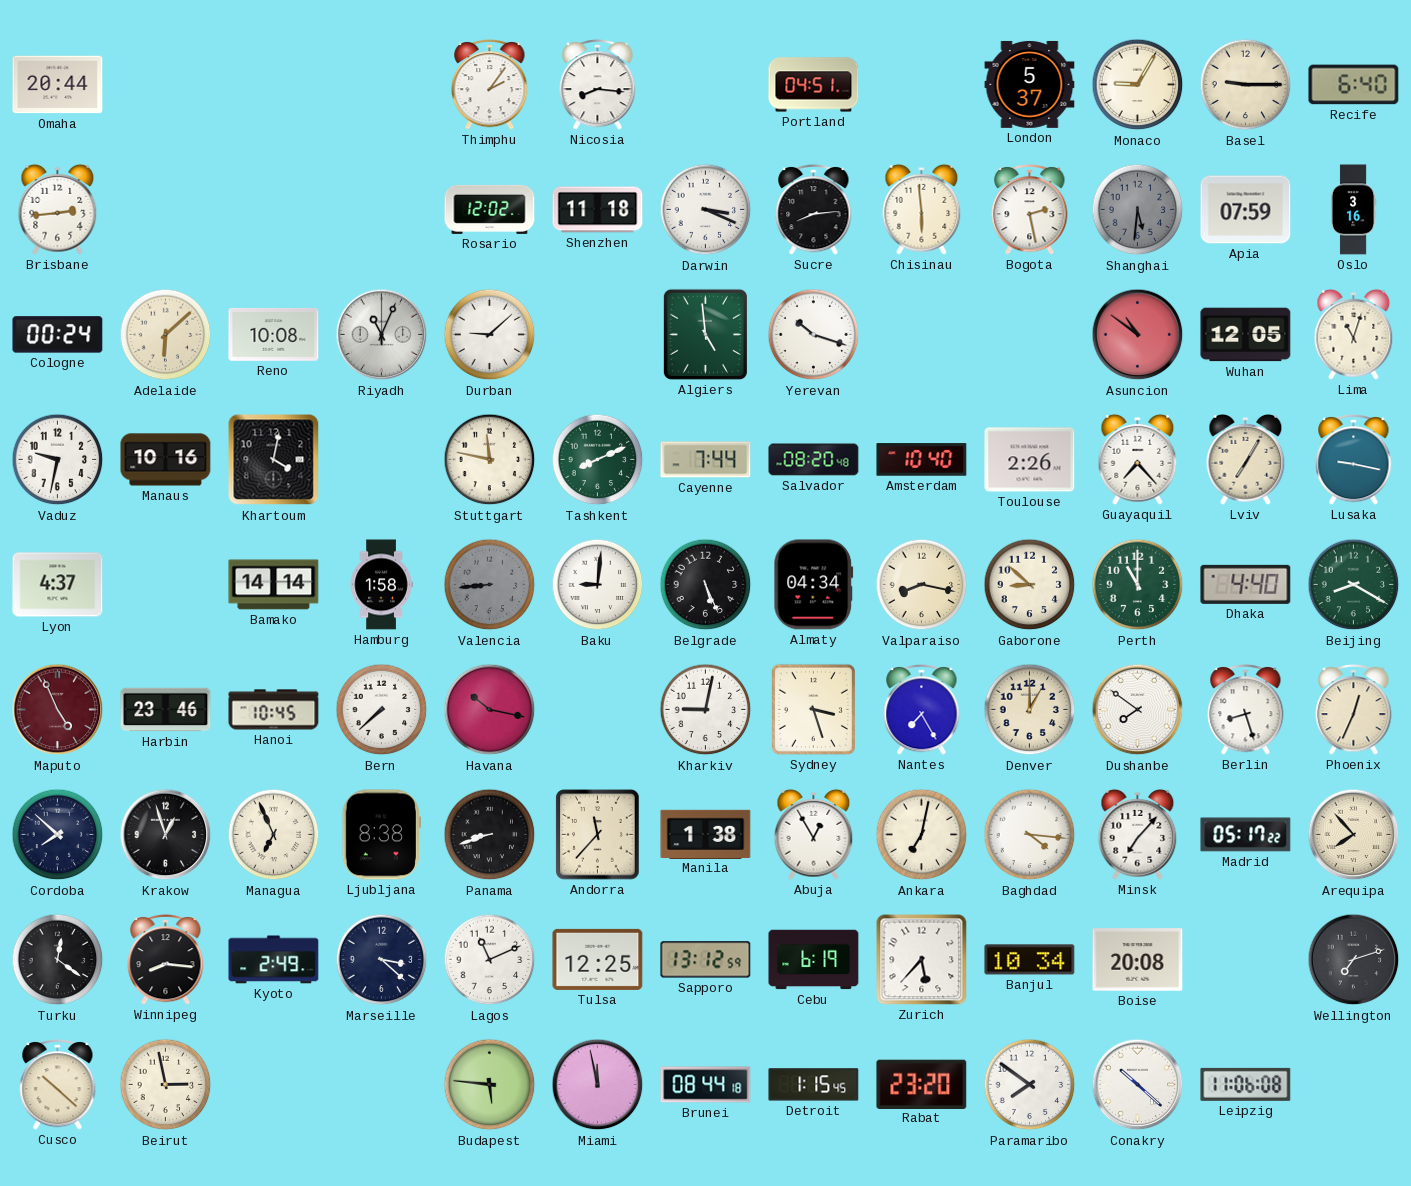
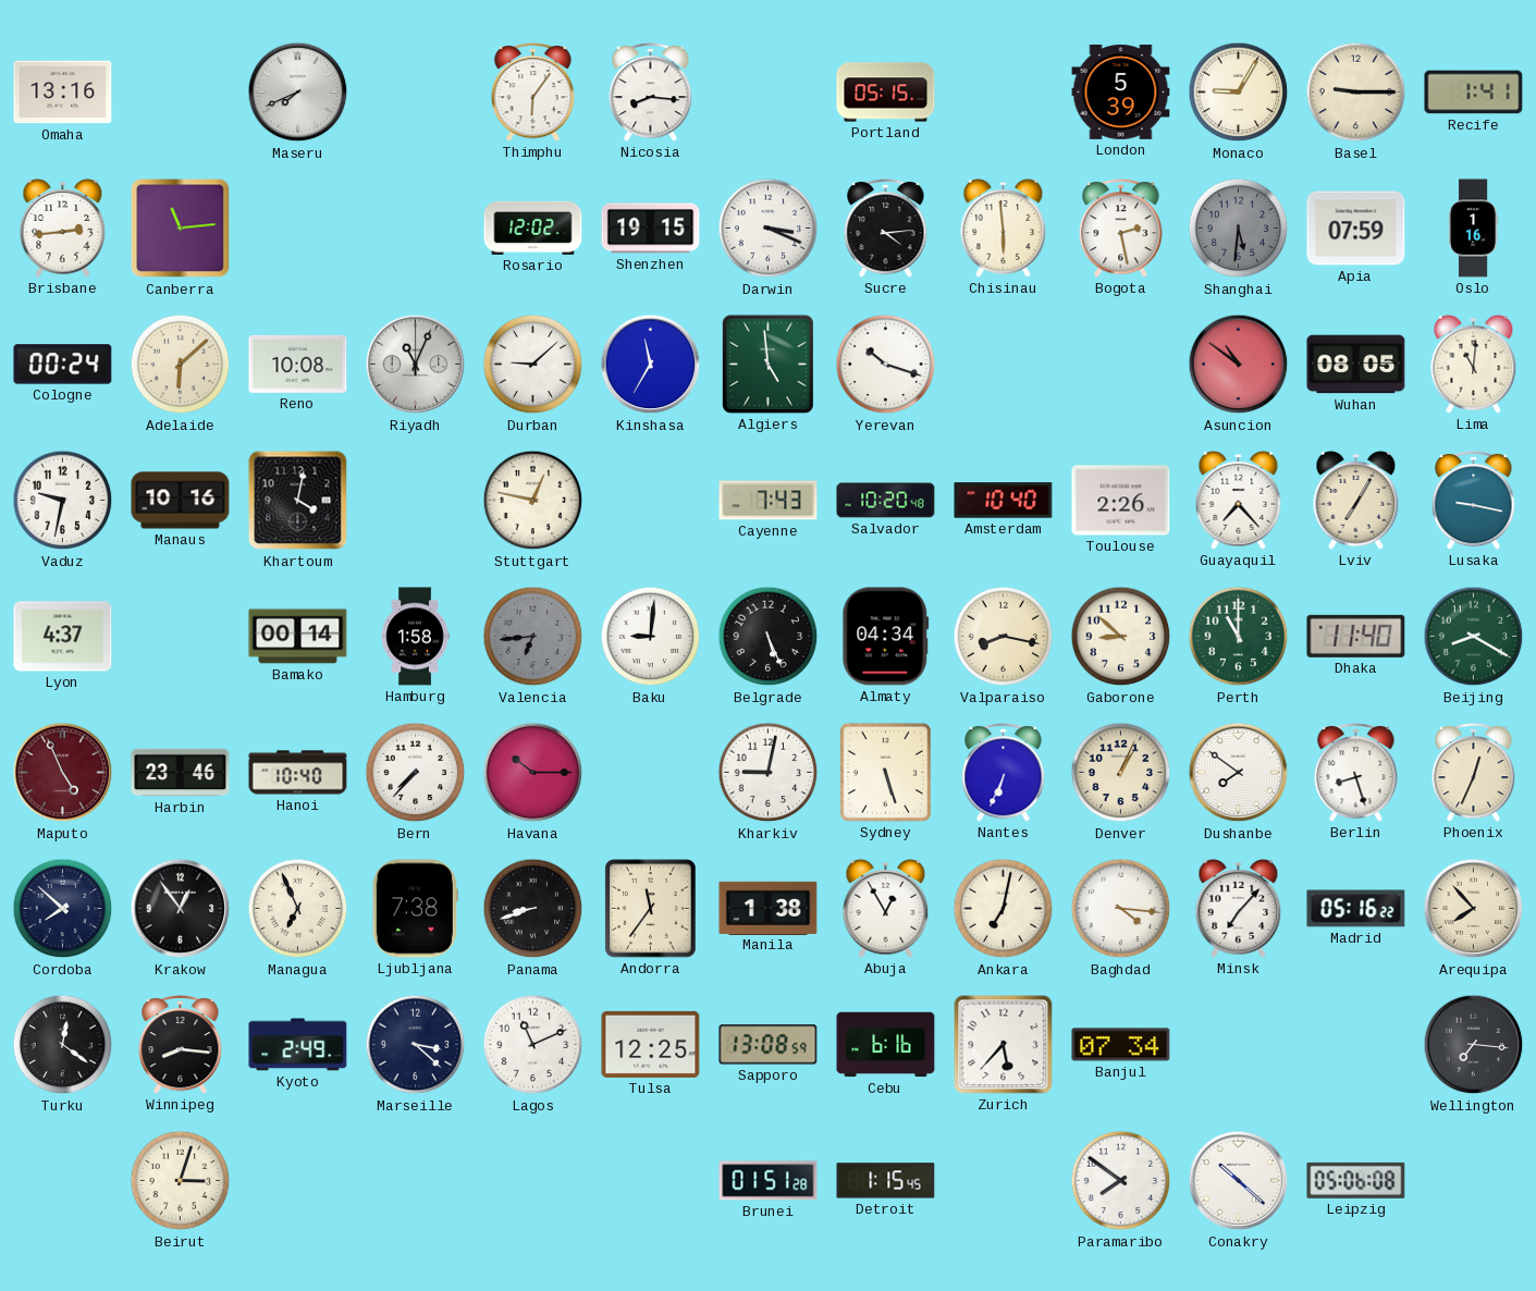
Omaha: 20:44 -> 13:16 (63, 93)
Maseru: none -> 7:41 (298, 93)
Thimphu: 2:06 -> 6:06 (533, 93)
Portland: 04:51 -> 05:15 (886, 93)
London: 5:37 -> 5:39 (1121, 93)
Recife: 6:40 -> 1:41 (1474, 93)
Canberra: none -> 11:14 (181, 229)
Shenzhen: 11:18 -> 19:15 (651, 229)
Sucre: 8:14 -> 4:14 (886, 229)
Oslo: 3:16 -> 1:16 (1473, 229)
Kinshasa: none -> 11:35 (651, 365)
Wuhan: 12:05 -> 08:05 (1356, 365)
Lima: 11:03 -> 11:01 (1474, 364)
Stuttgart: 11:47 -> 12:47 (533, 501)
Tashkent: 8:11 -> none (598, 460)
Cayenne: 7:44 -> 7:43 (769, 501)
Salvador: 08:20 -> 10:20 (886, 501)
Bamako: 14:14 -> 00:14 (298, 637)
Valencia: 8:44 -> 6:44 (533, 637)
Dhaka: 4:40 -> 11:40 (1356, 636)
Hanoi: 10:45 -> 10:40 (298, 773)
Bern: 7:38 -> 7:37 (416, 773)
Havana: 10:17 -> 10:15 (533, 773)
Sydney: 3:27 -> 5:27 (885, 772)
Nantes: 7:25 -> 6:34 (1004, 773)
Denver: 1:00 -> 1:04 (1121, 773)
Krakow: 12:57 -> 12:54 (181, 909)
Ljubljana: 8:38 -> 7:38 (415, 909)
Andorra: 11:37 -> 11:36 (651, 909)
Madrid: 05:17 -> 05:16 (1356, 909)
Sapporo: 13:12 -> 13:08 (769, 1045)
Cebu: 6:19 -> 6:16 (886, 1045)
Banjul: 10:34 -> 07:34 (1121, 1045)
Boise: 20:08 -> none (1138, 960)
Wellington: 7:12 -> 7:16 (1474, 1045)
Cusco: 10:22 -> none (58, 1085)
Beirut: 2:58 -> 3:03 (181, 1181)
Budapest: 5:46 -> none (490, 1085)
Miami: 11:58 -> none (598, 1085)
Brunei: 08:44 -> 01:51 (769, 1181)
Rabat: 23:20 -> none (922, 1084)
Leipzig: 11:06 -> 05:06 (1356, 1180)
